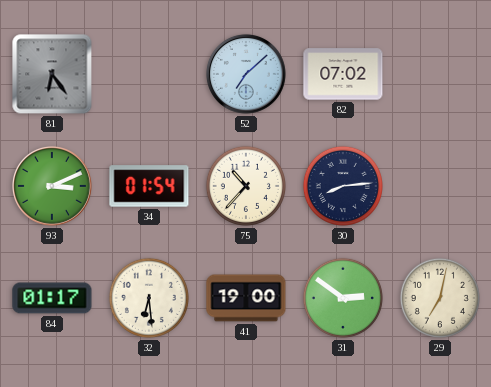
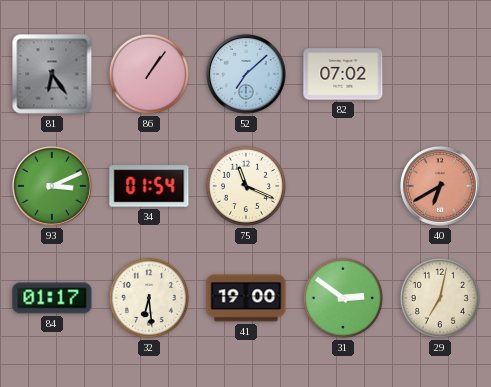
86: none -> 1:06 (149, 74)
75: 10:37 -> 11:19 (246, 186)
30: 8:14 -> none (343, 186)
40: none -> 6:40 (440, 186)
